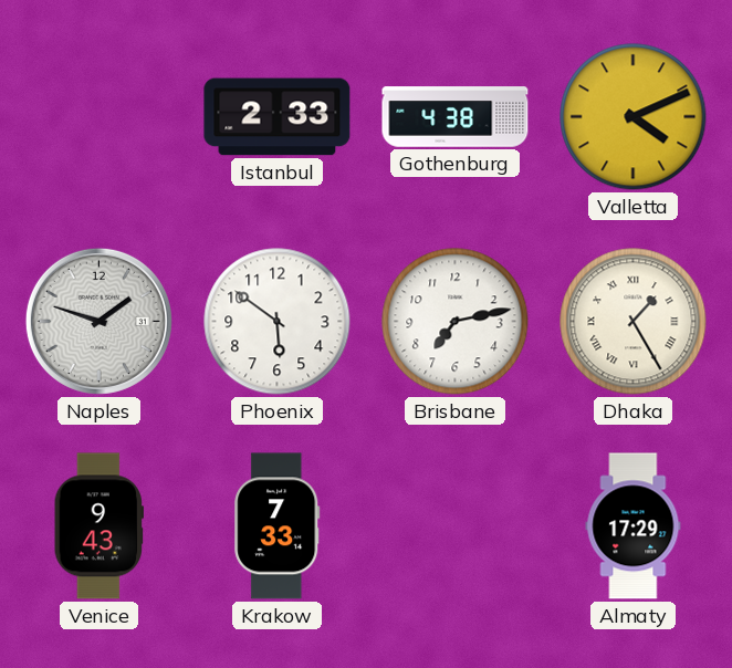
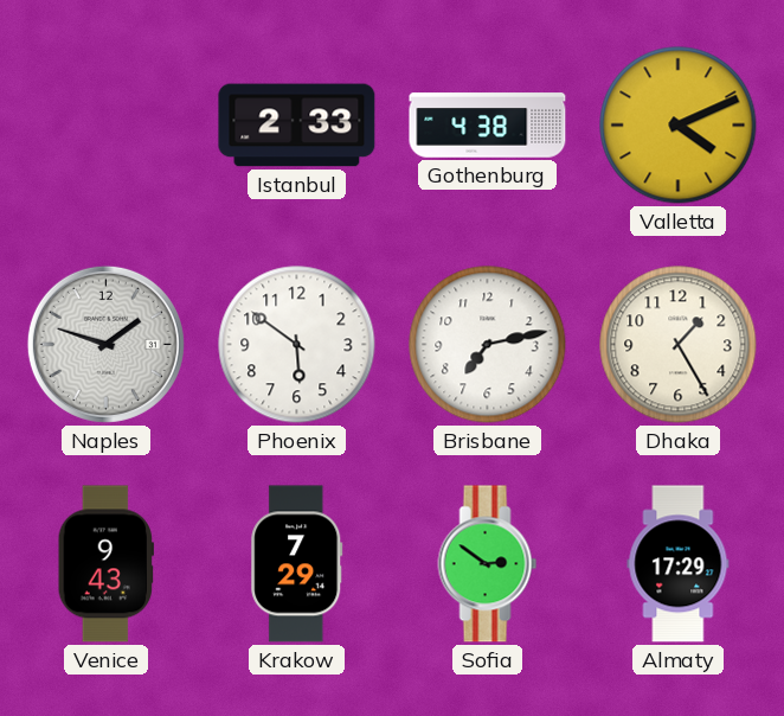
Dhaka numerals: Roman -> Arabic (679, 345)
Krakow: 7:33 -> 7:29 (297, 564)
Sofia: none -> 2:51 (488, 564)
